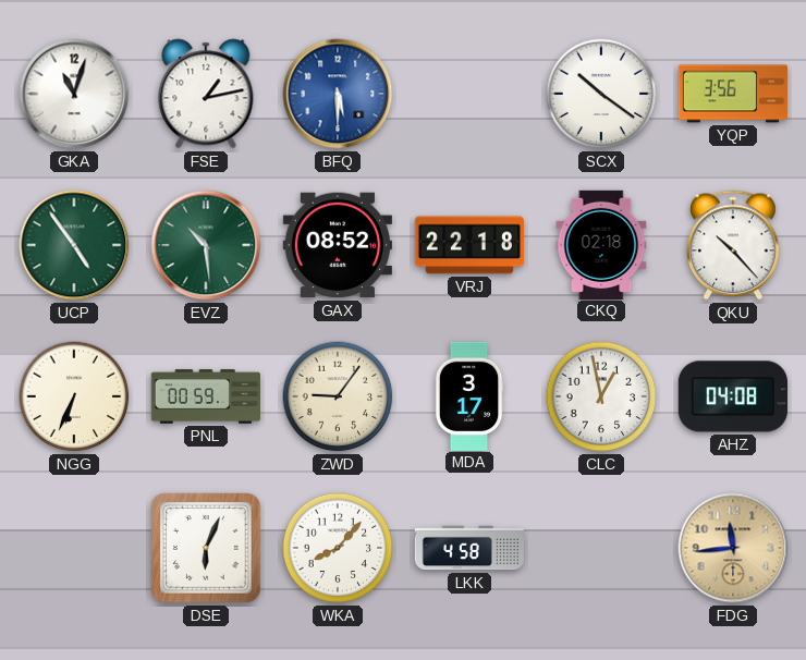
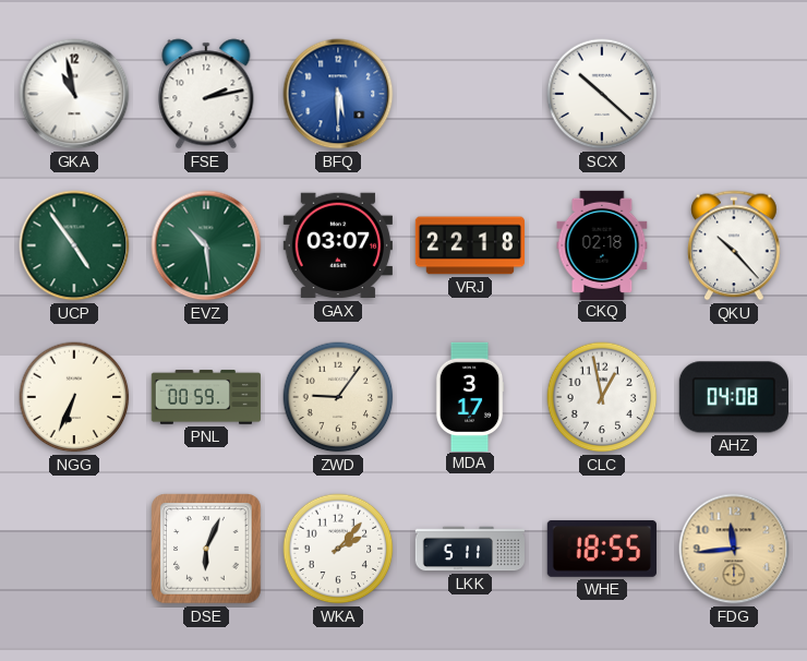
GKA: 11:03 -> 10:58 (74, 94)
FSE: 1:13 -> 2:13 (206, 94)
SCX: 10:21 -> 10:22 (602, 94)
YQP: 3:56 -> none (732, 94)
GAX: 08:52 -> 03:07 (338, 245)
WKA: 8:07 -> 2:07 (338, 549)
LKK: 4:58 -> 5:11 (469, 549)
WHE: none -> 18:55 (602, 549)
